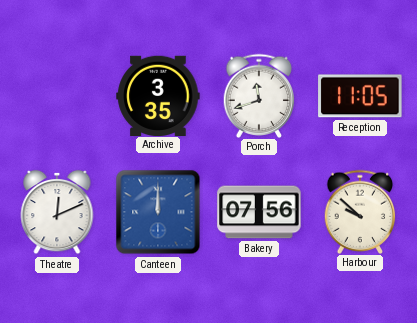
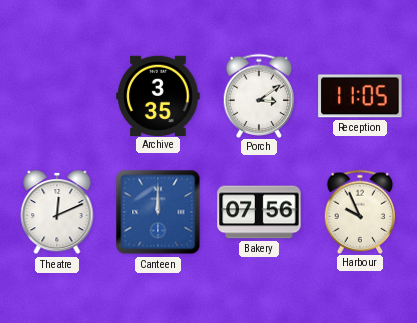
Porch: 11:42 -> 3:09 (259, 95)
Harbour: 9:52 -> 9:56 (360, 211)
